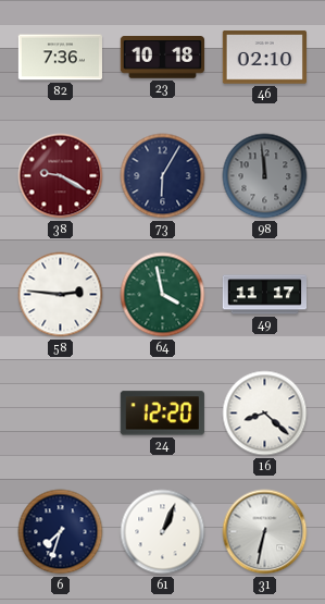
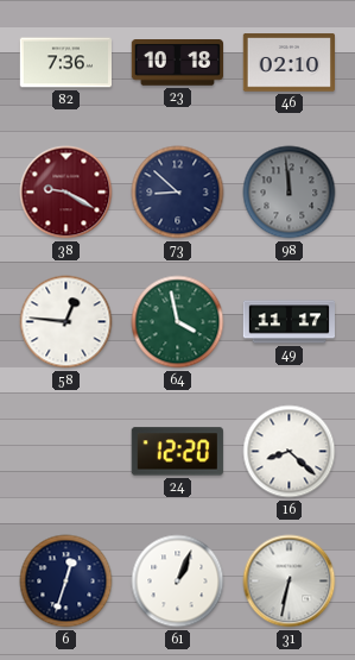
73: 6:05 -> 8:52 (178, 193)
58: 2:46 -> 12:46 (66, 322)
6: 7:33 -> 12:33 (66, 582)
